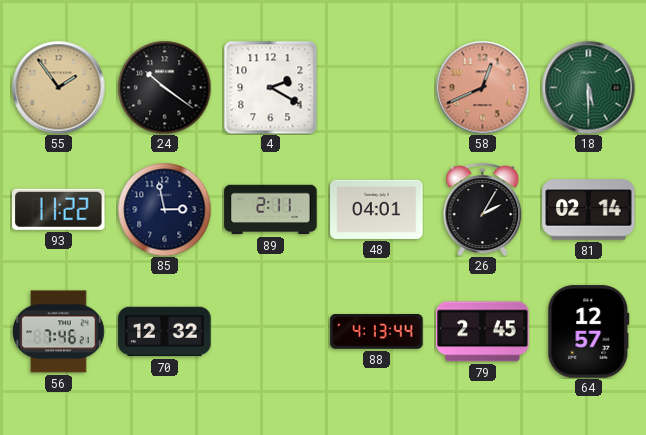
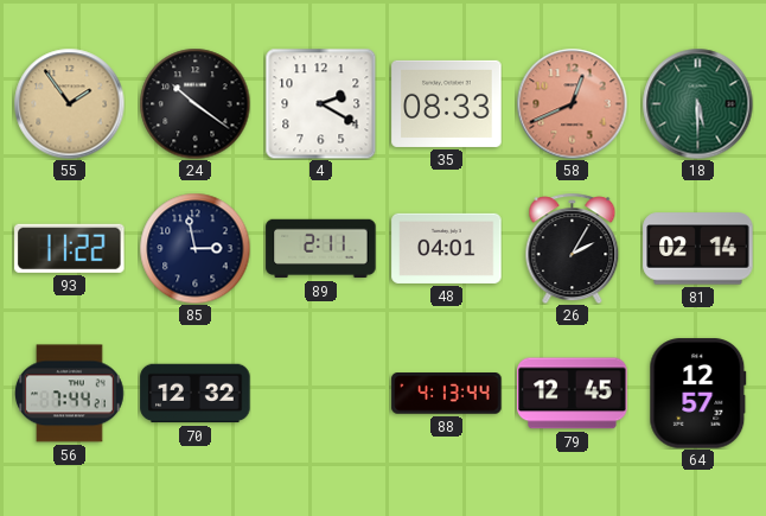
35: none -> 08:33 (447, 103)
56: 7:46 -> 7:44 (70, 394)
79: 2:45 -> 12:45 (573, 394)
